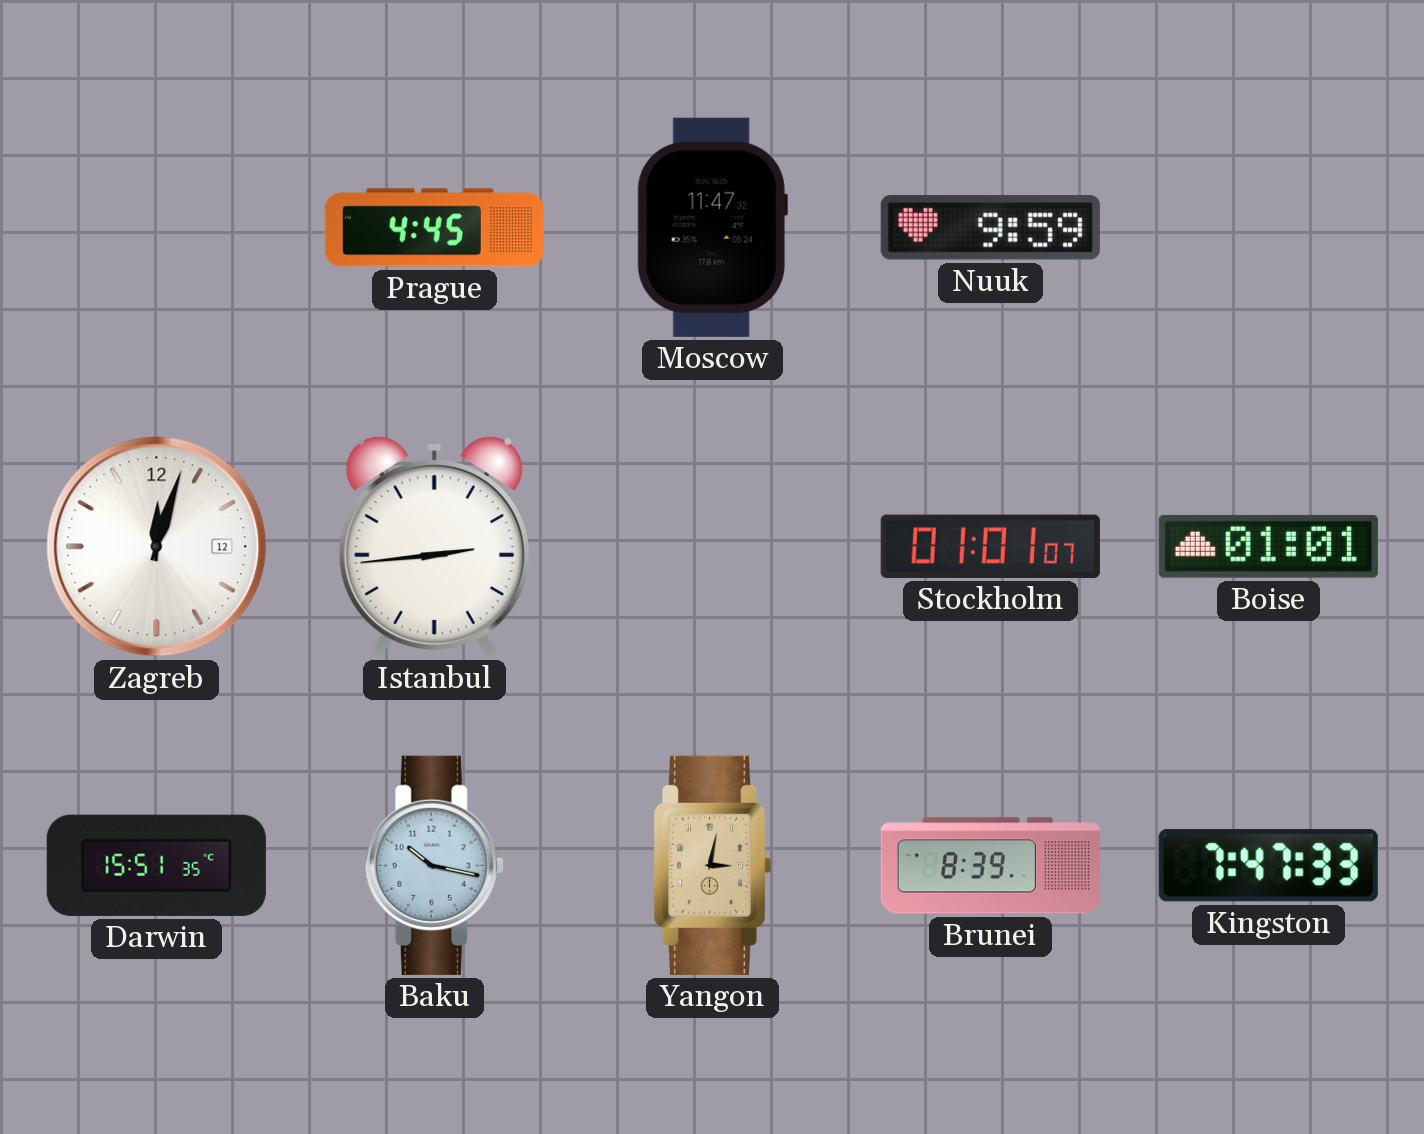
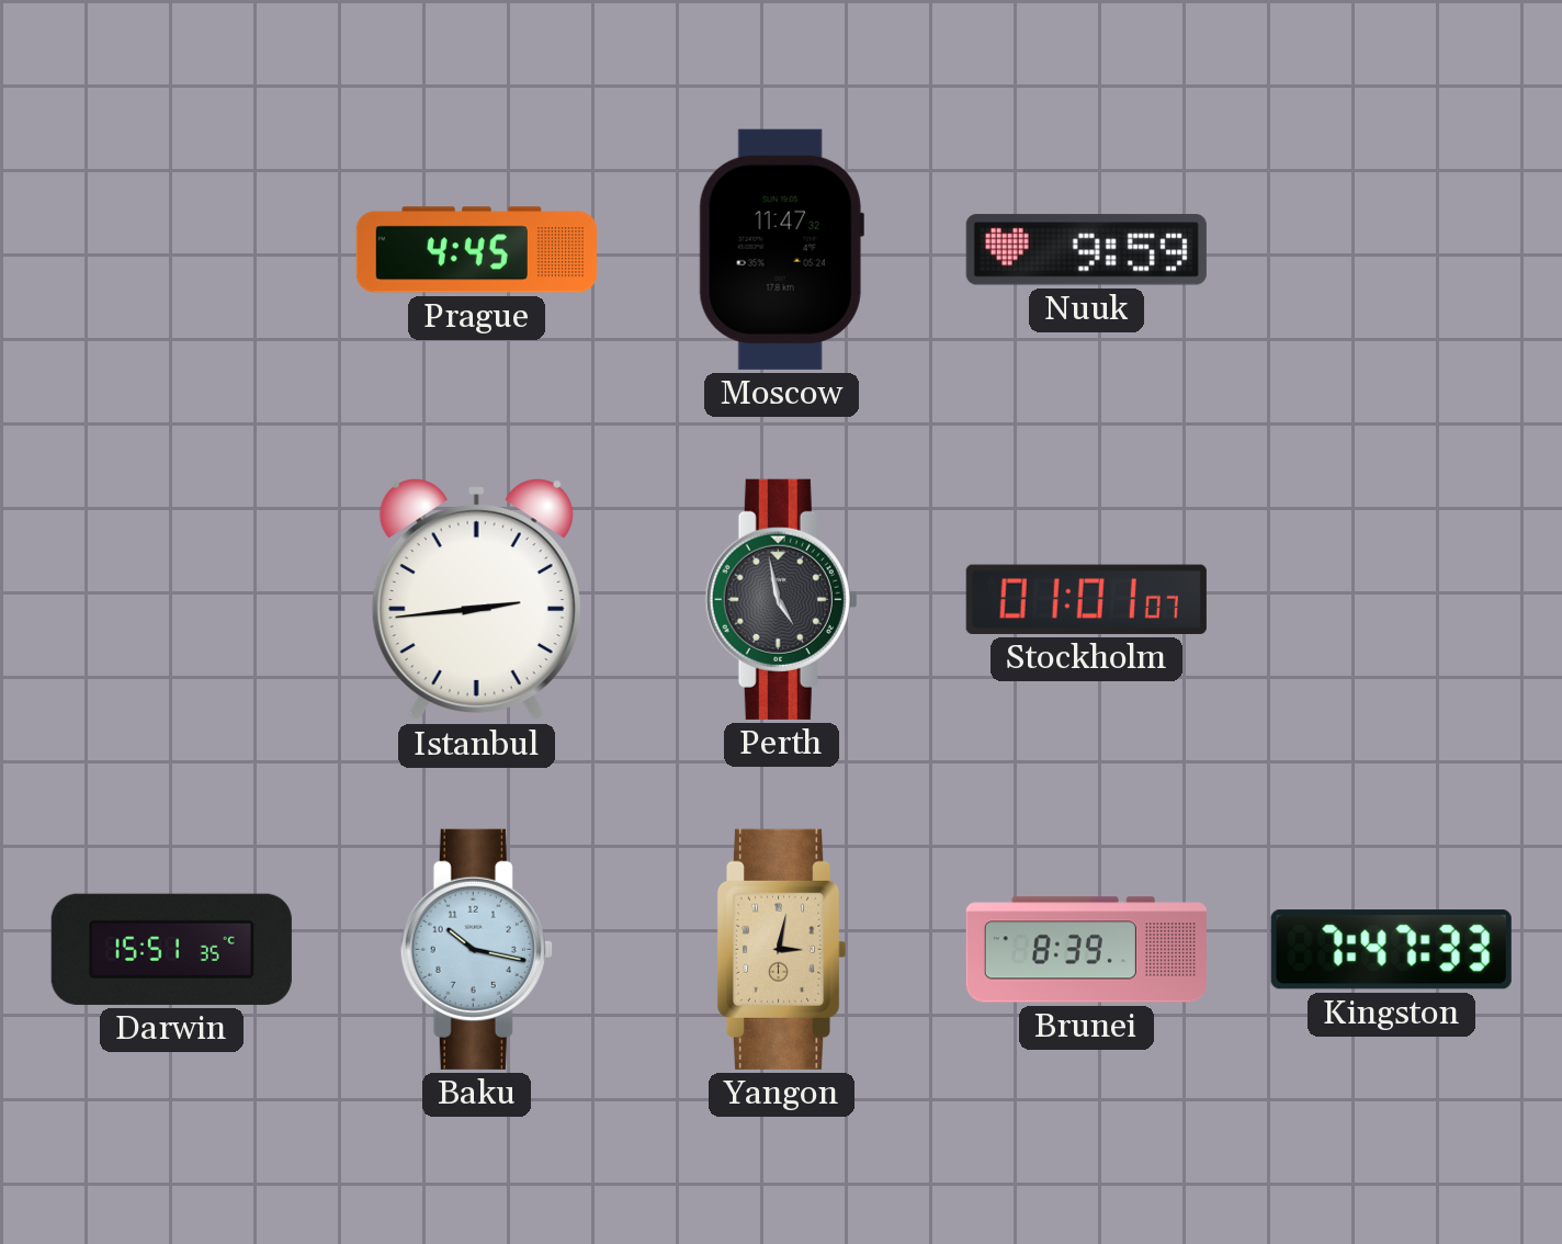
Zagreb: 12:03 -> none (157, 547)
Perth: none -> 4:58 (781, 599)
Boise: 01:01 -> none (1268, 546)
